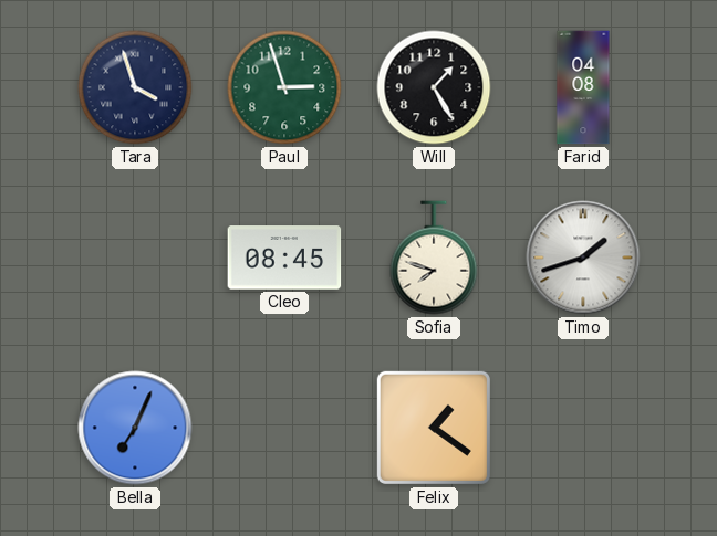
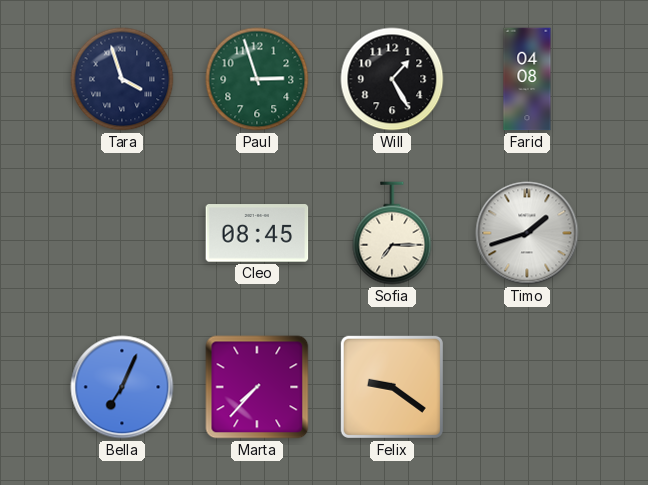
Sofia: 7:48 -> 7:15 (392, 233)
Marta: none -> 7:37 (257, 387)
Felix: 1:21 -> 9:21 (392, 387)
